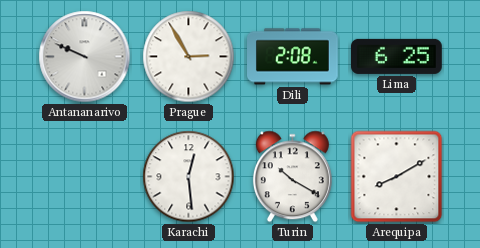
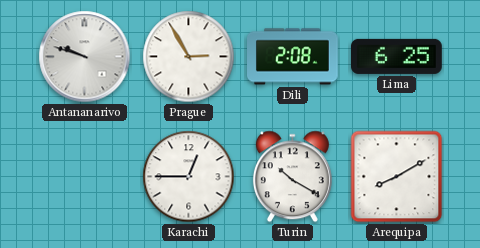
Antananarivo: 9:49 -> 9:48 (85, 57)
Karachi: 12:29 -> 12:45 (189, 177)
